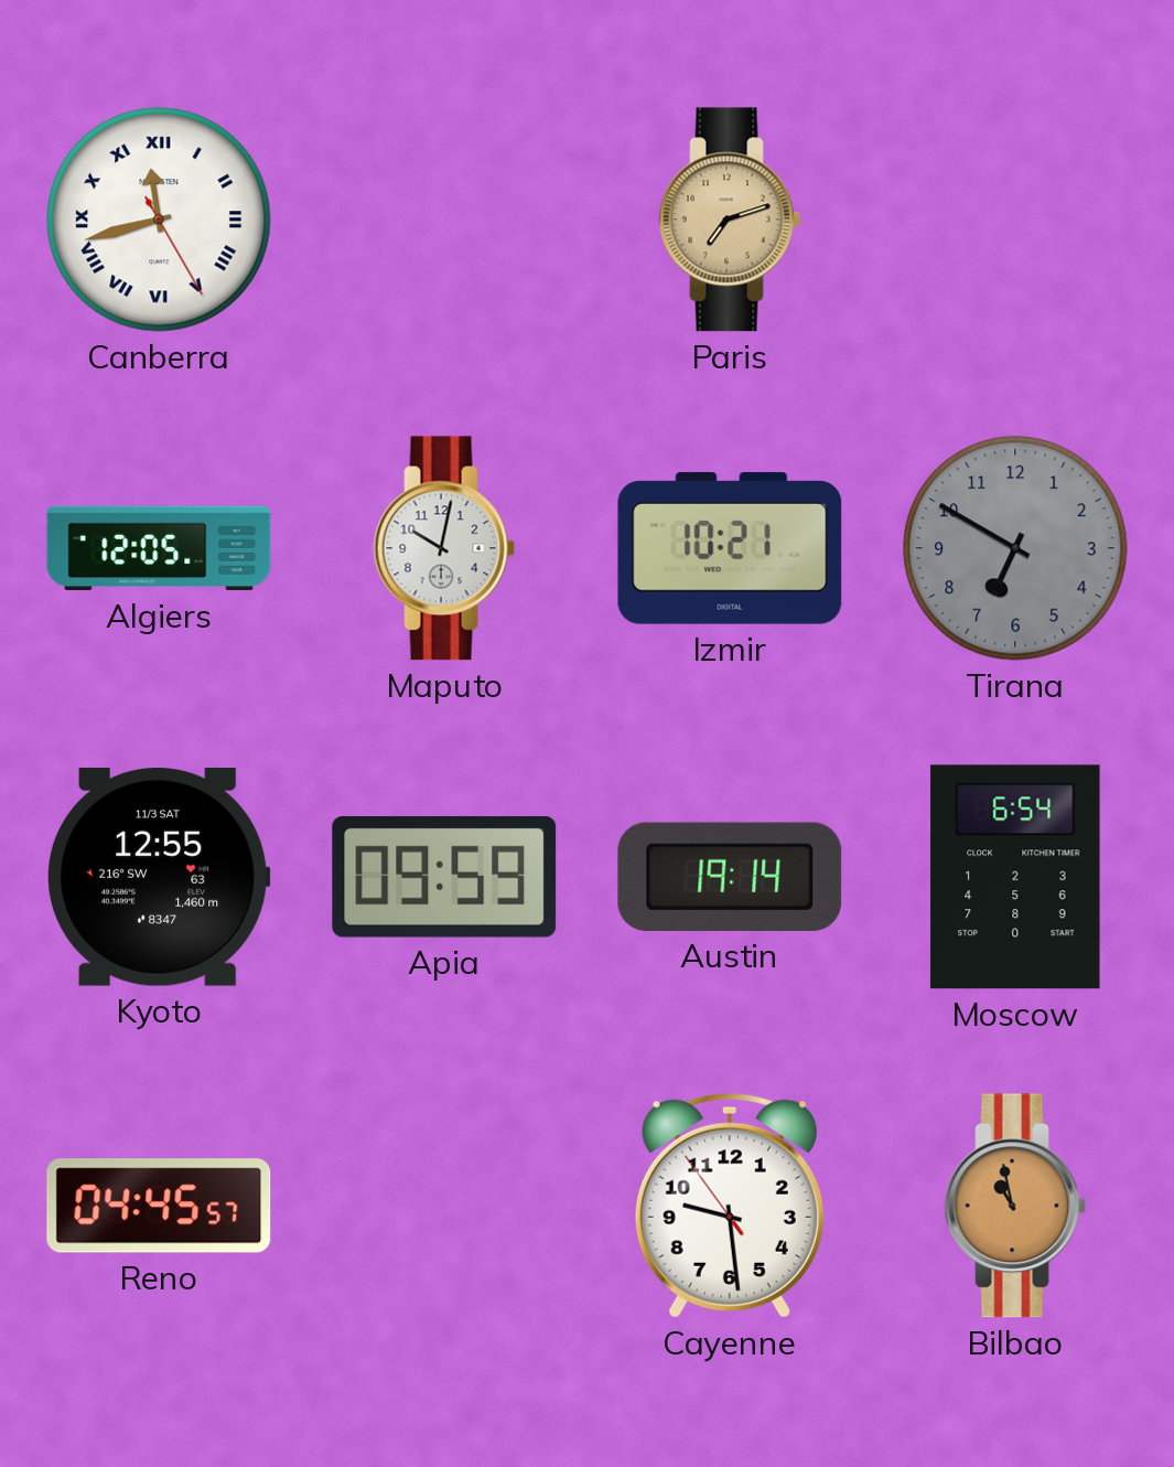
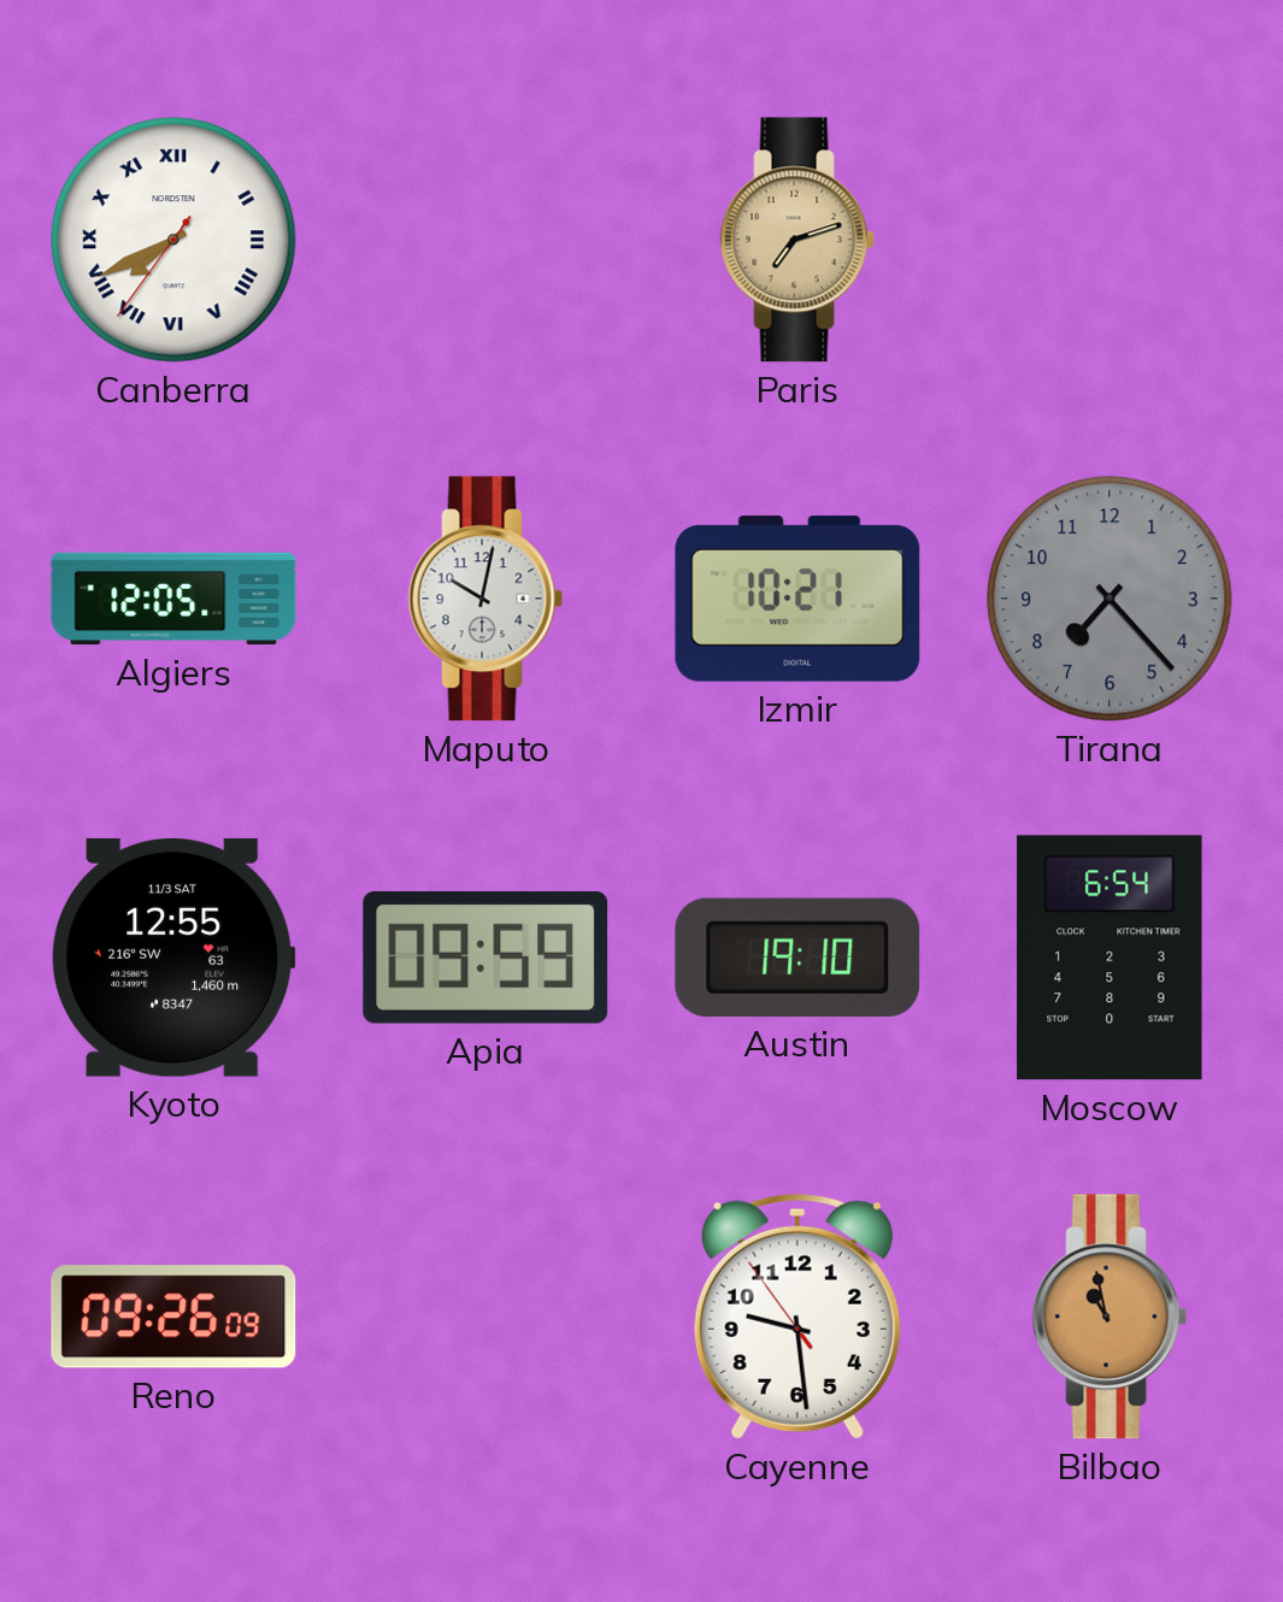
Canberra: 11:42 -> 7:40 (173, 240)
Tirana: 6:50 -> 7:23 (1110, 599)
Austin: 19:14 -> 19:10 (798, 958)
Reno: 04:45 -> 09:26 (173, 1317)
